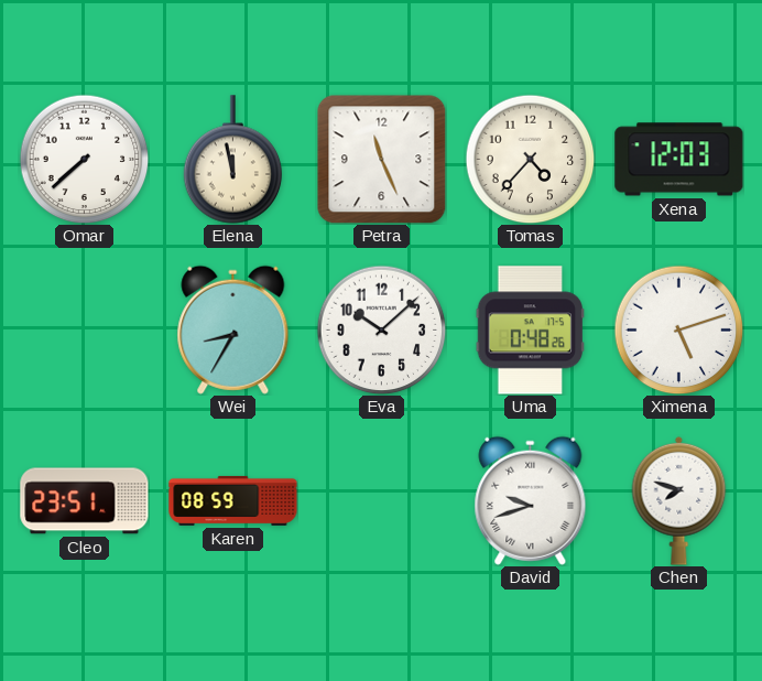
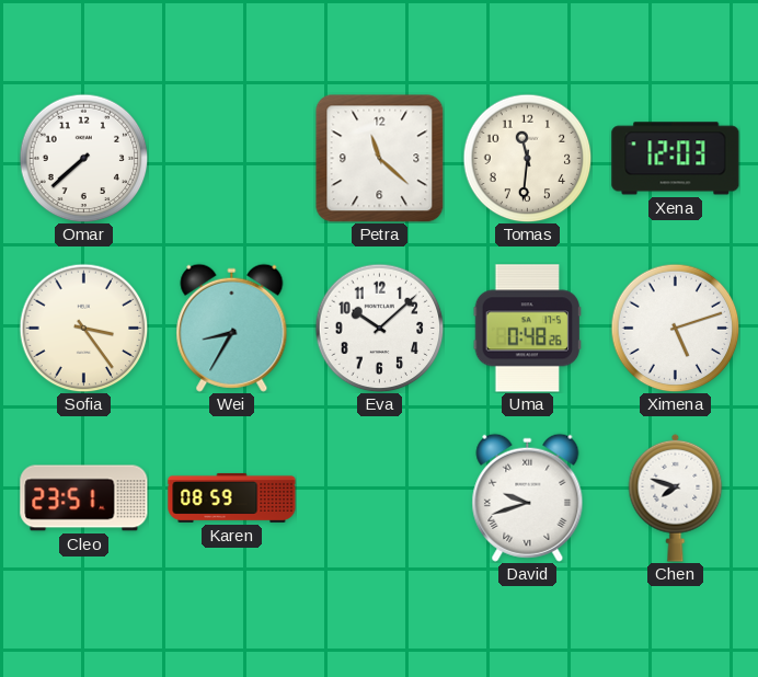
Elena: 11:58 -> none (233, 160)
Petra: 11:26 -> 11:22 (379, 158)
Tomas: 4:37 -> 11:31 (527, 158)
Sofia: none -> 3:24 (83, 328)
